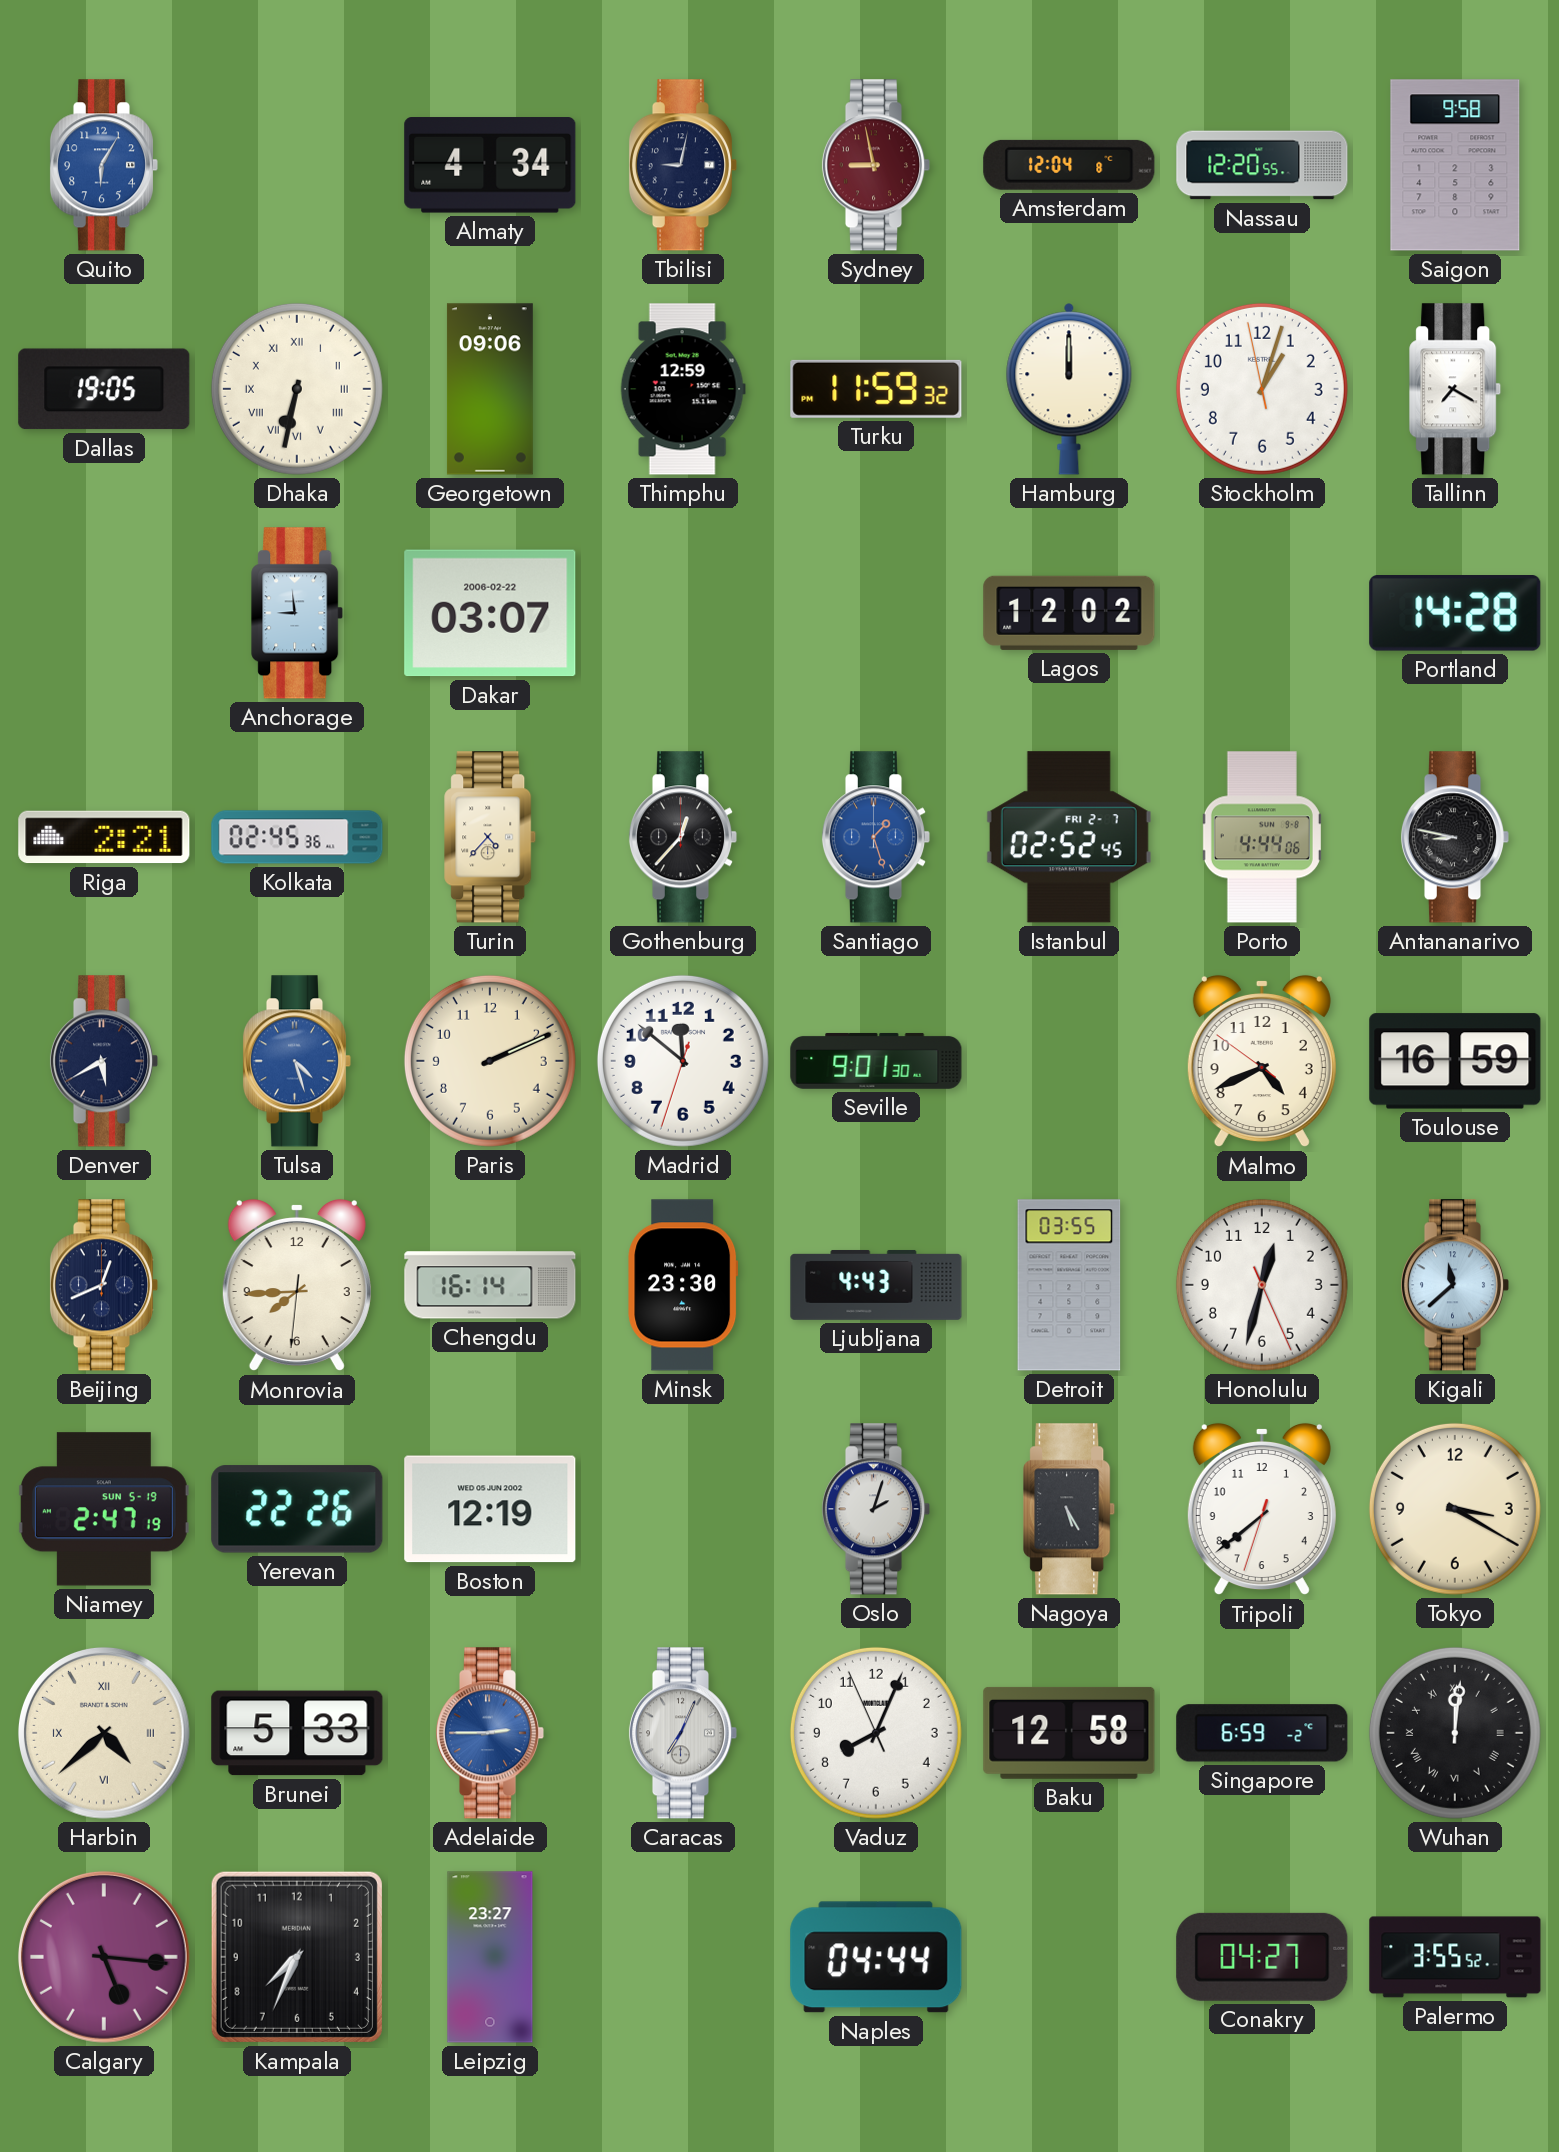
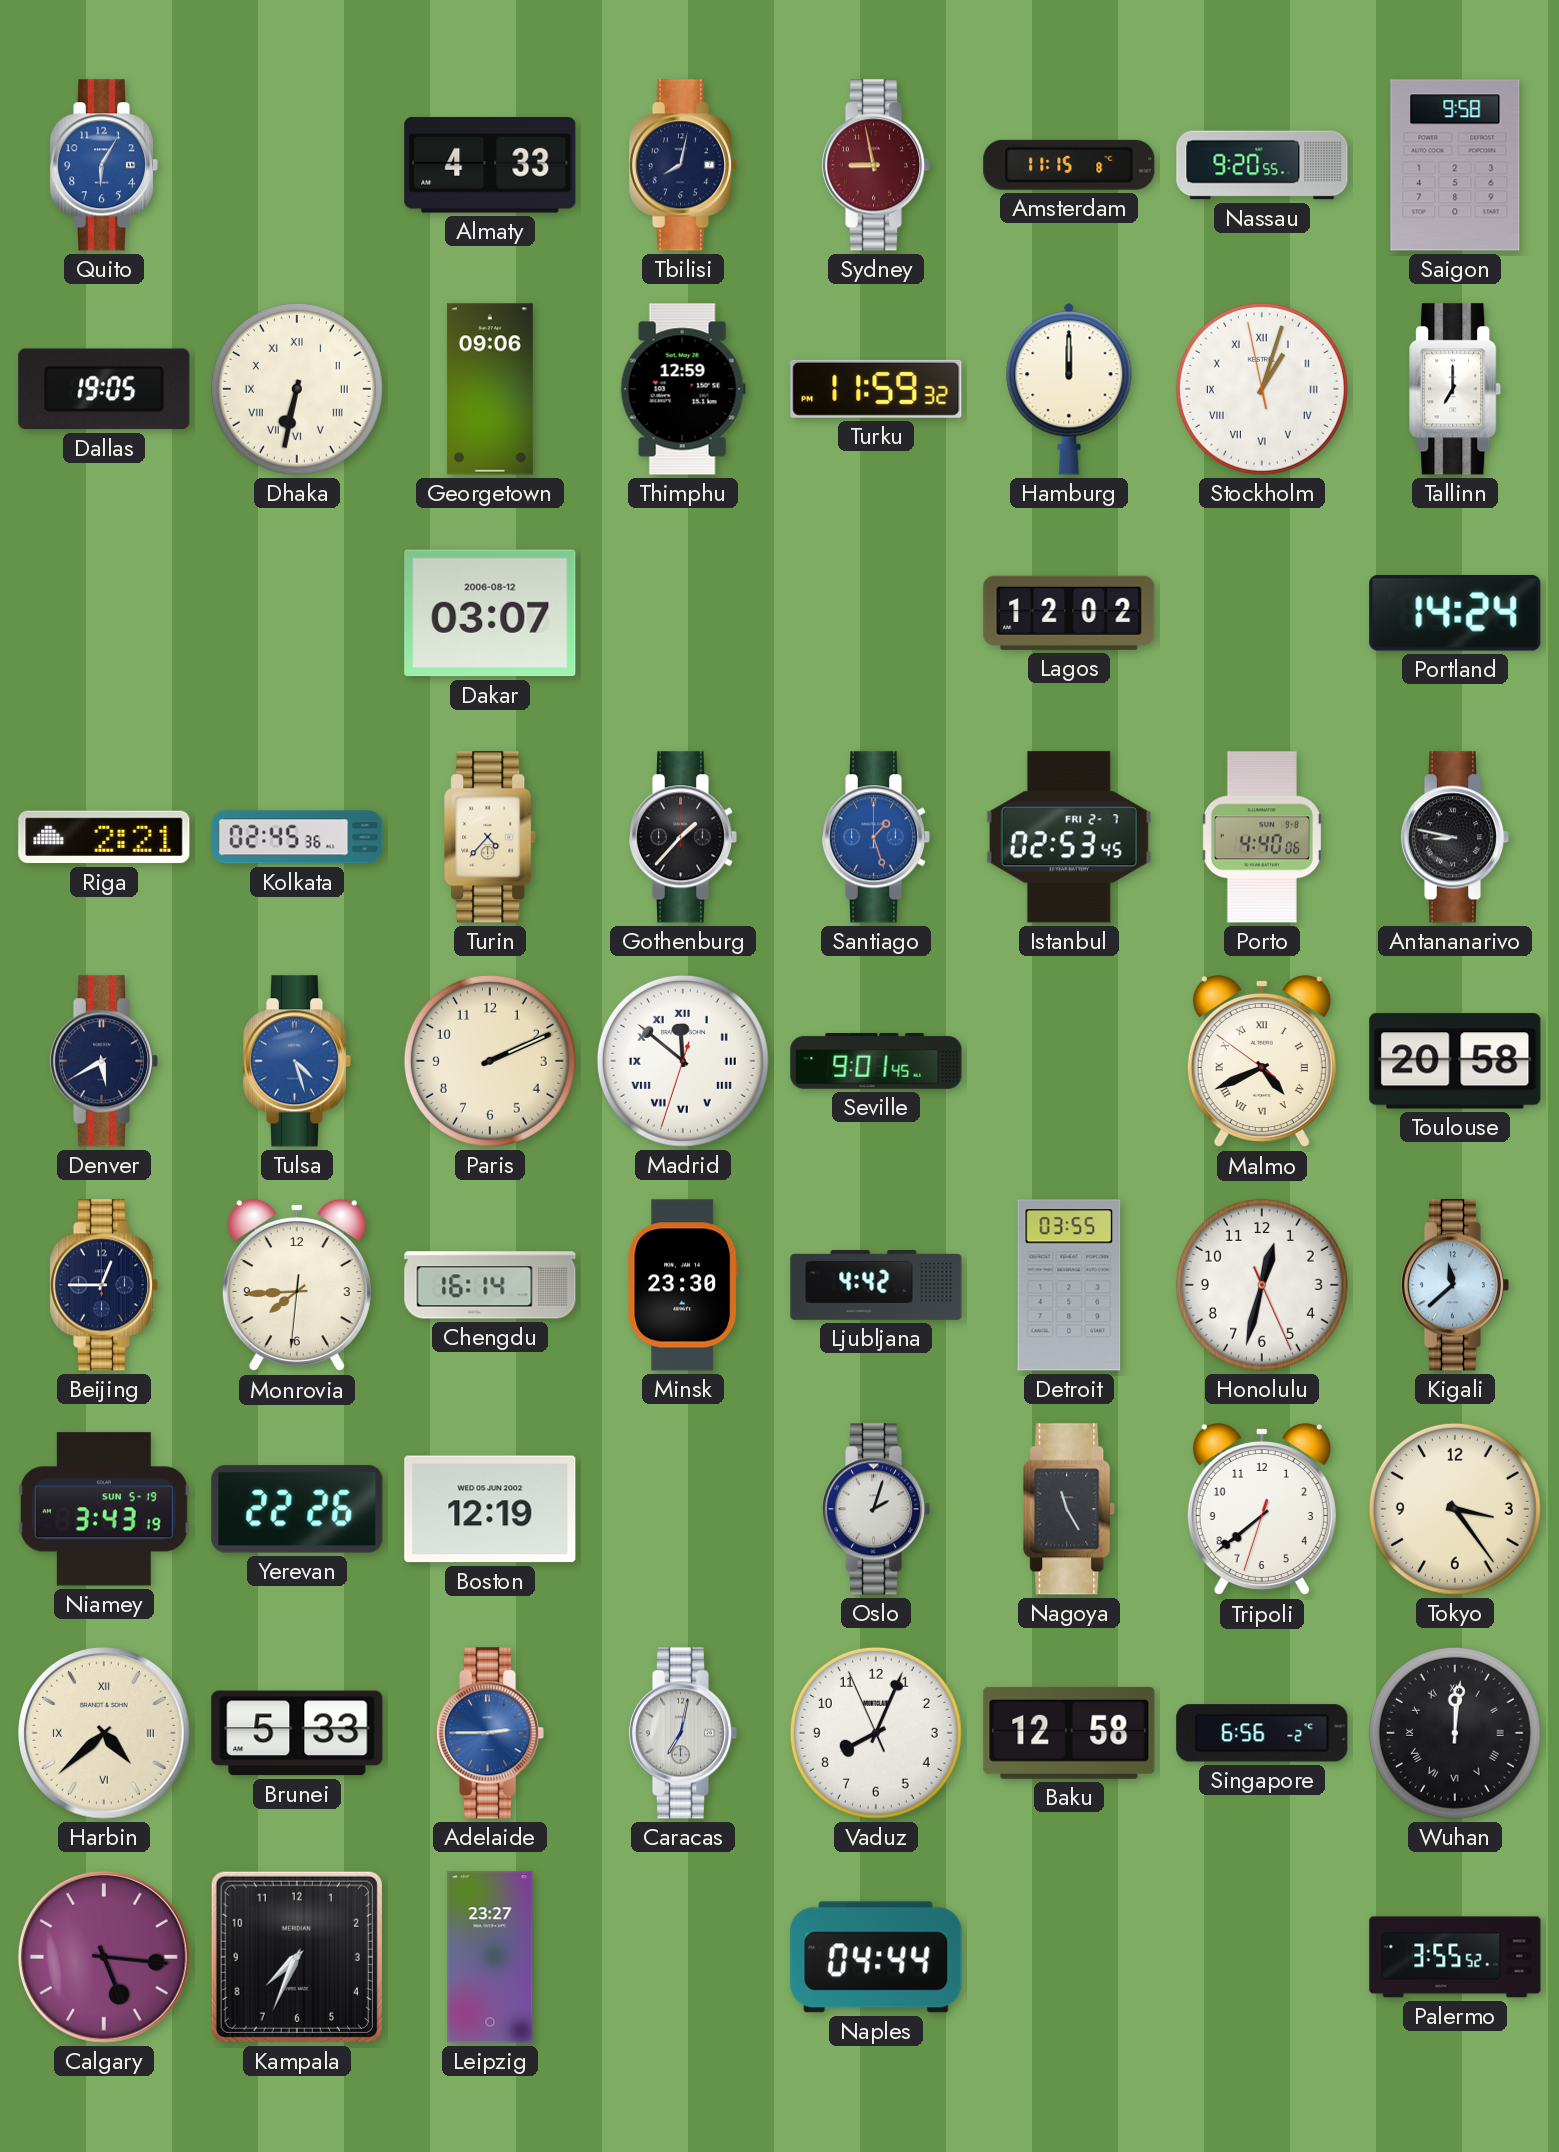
Almaty: 4:34 -> 4:33 (490, 165)
Tbilisi: 9:02 -> 8:02 (683, 165)
Amsterdam: 12:04 -> 11:15 (1069, 165)
Nassau: 12:20 -> 9:20 (1262, 165)
Stockholm numerals: Arabic -> Roman (1262, 389)
Tallinn: 7:20 -> 7:00 (1456, 389)
Anchorage: 8:59 -> none (298, 613)
Dakar date: 2006-02-22 -> 2006-08-12 (490, 613)
Portland: 14:28 -> 14:24 (1455, 614)
Gothenburg: 12:37 -> 1:37 (683, 837)
Istanbul: 02:52 -> 02:53 (1069, 837)
Porto: 4:44 -> 4:40 (1262, 837)
Madrid numerals: Arabic -> Roman (683, 1061)
Seville: 9:01:30 -> 9:01:45 (876, 1061)
Malmo numerals: Arabic -> Roman (1262, 1061)
Toulouse: 16:59 -> 20:58 (1455, 1061)
Beijing: 12:41 -> 12:45 (104, 1285)
Ljubljana: 4:43 -> 4:42 (876, 1285)
Niamey: 2:47 -> 3:43 (104, 1509)
Nagoya: 5:25 -> 11:25 (1070, 1509)
Tokyo: 3:20 -> 3:24 (1455, 1509)
Caracas: 7:04 -> 7:02 (683, 1733)
Singapore: 6:59 -> 6:56 (1262, 1733)
Conakry: 04:27 -> none (1262, 1957)
